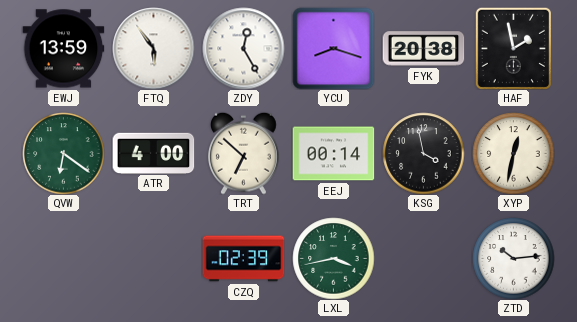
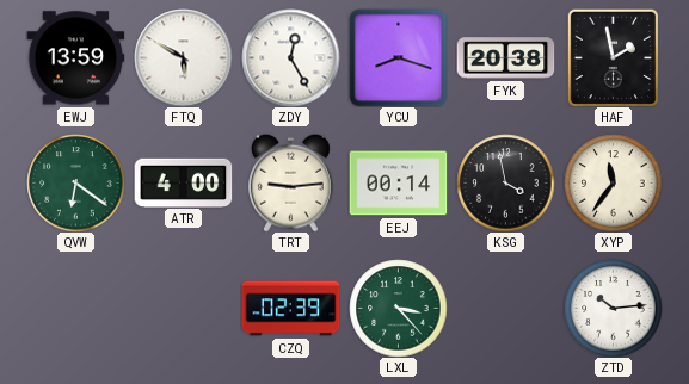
FTQ: 5:54 -> 5:50 (183, 57)
TRT: 6:52 -> 9:14 (291, 182)
XYP: 12:32 -> 11:36 (613, 182)
LXL: 3:43 -> 3:23 (398, 308)
